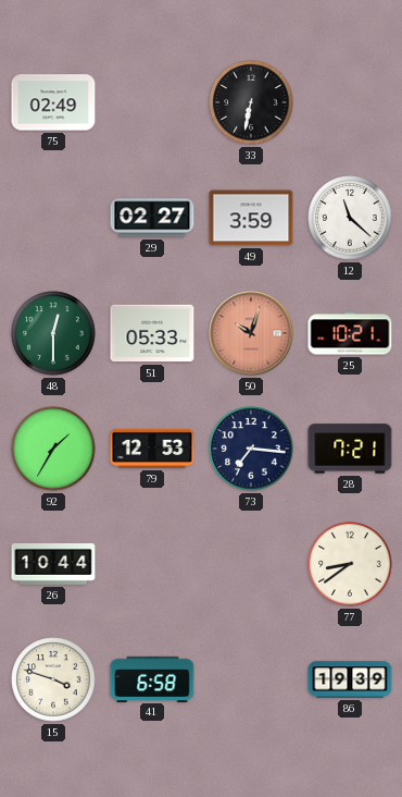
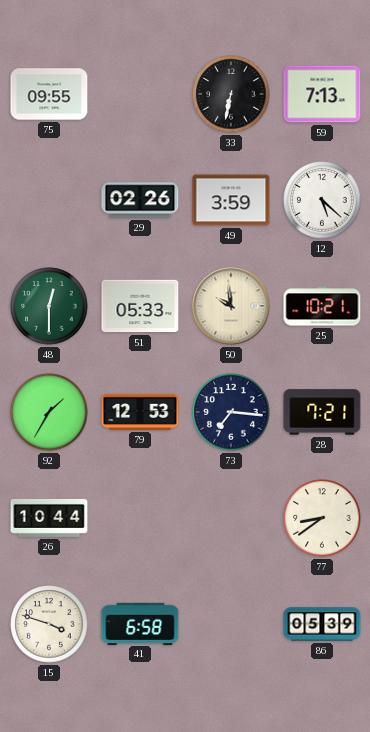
75: 02:49 -> 09:55 (49, 94)
59: none -> 7:13 (322, 94)
29: 02:27 -> 02:26 (140, 200)
12: 11:22 -> 5:22 (322, 200)
50: 10:03 -> 9:59 (231, 306)
50 dial: salmon -> cream (231, 306)
86: 19:39 -> 05:39 (322, 624)
